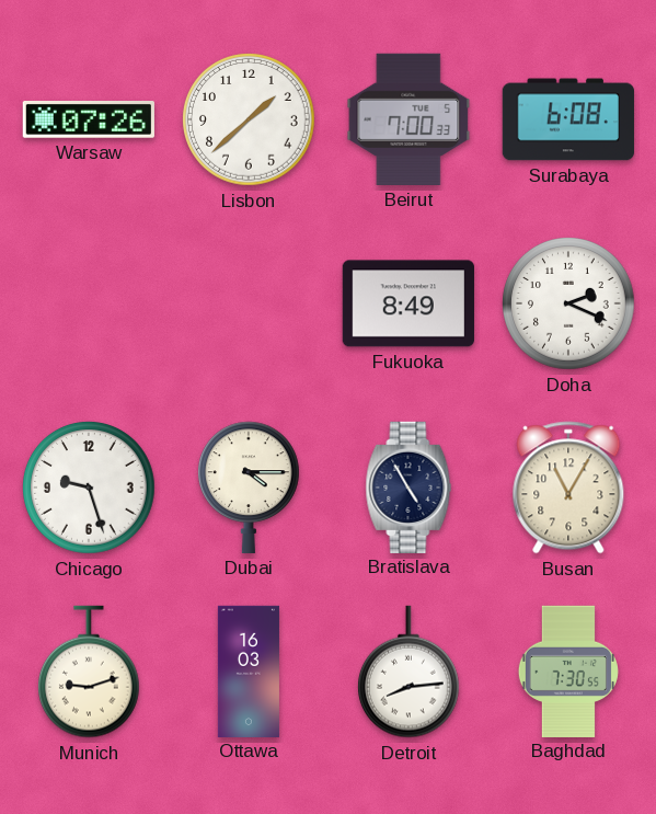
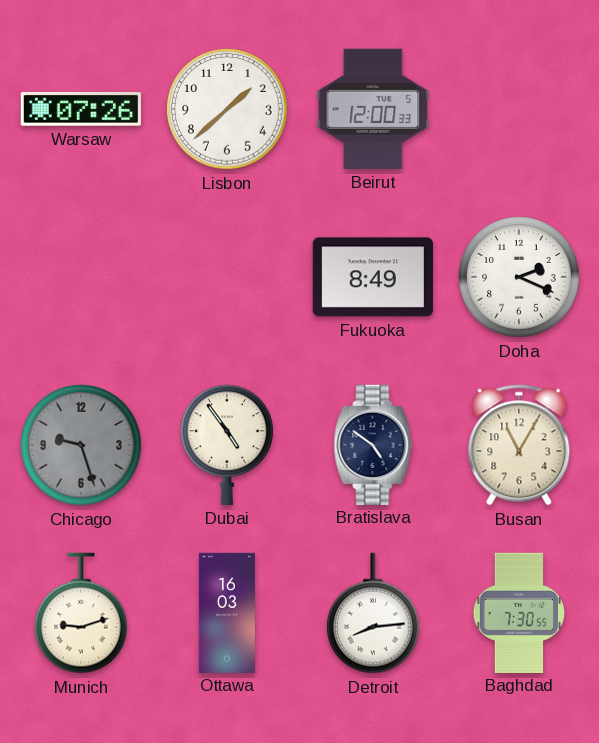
Beirut: 7:00 -> 12:00 (373, 109)
Surabaya: 6:08 -> none (568, 119)
Chicago dial: white -> grey (81, 445)
Dubai: 4:15 -> 4:54 (228, 445)
Bratislava: 4:55 -> 4:51 (373, 444)
